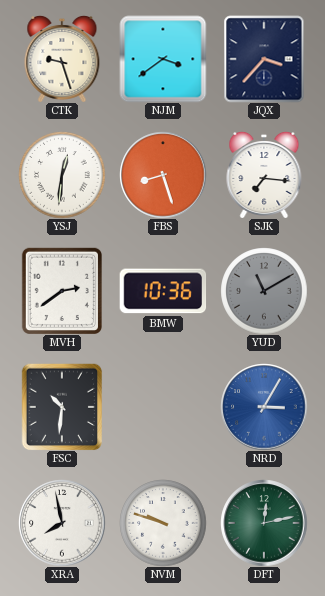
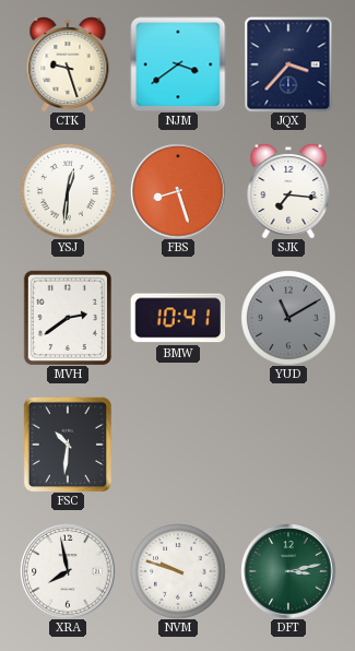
BMW: 10:36 -> 10:41 (178, 318)
NRD: 3:05 -> none (264, 407)
DFT: 12:13 -> 3:13 (288, 571)
